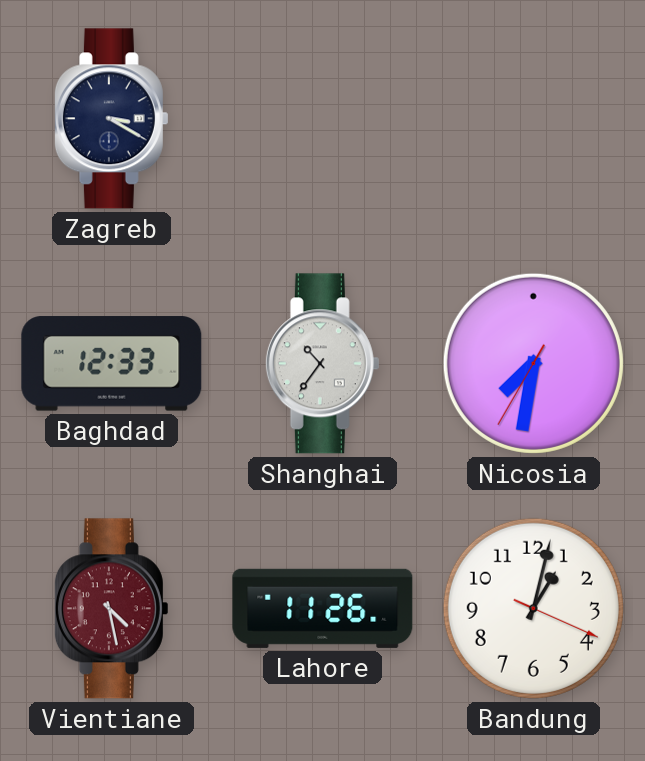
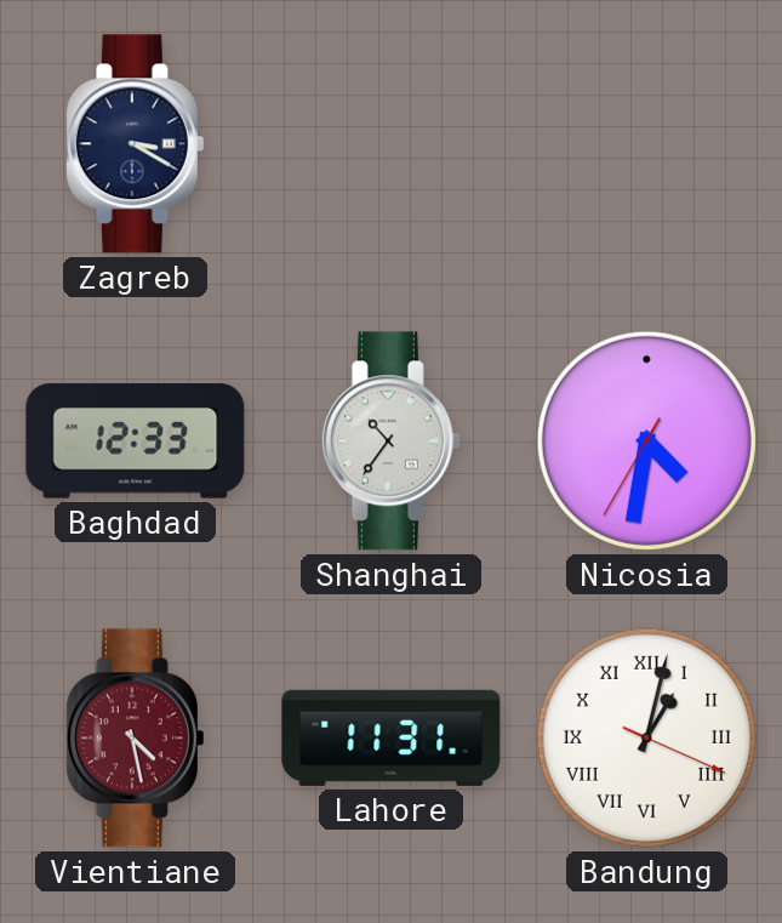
Nicosia: 7:31 -> 4:31 (646, 440)
Lahore: 11:26 -> 11:31 (392, 737)
Bandung numerals: Arabic -> Roman (646, 737)
